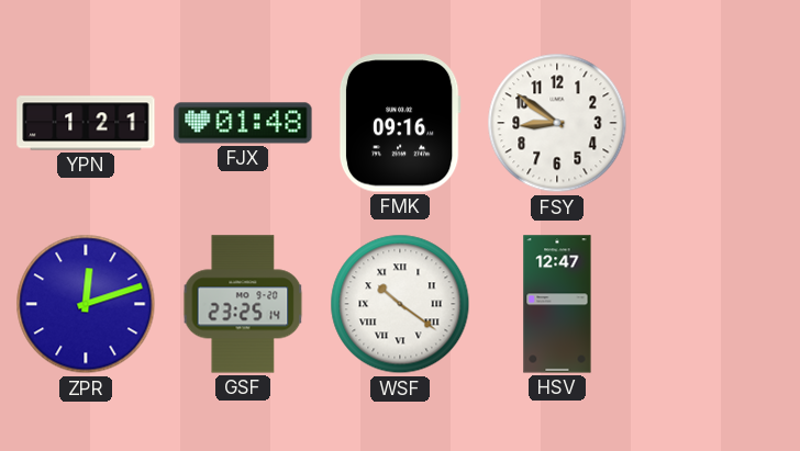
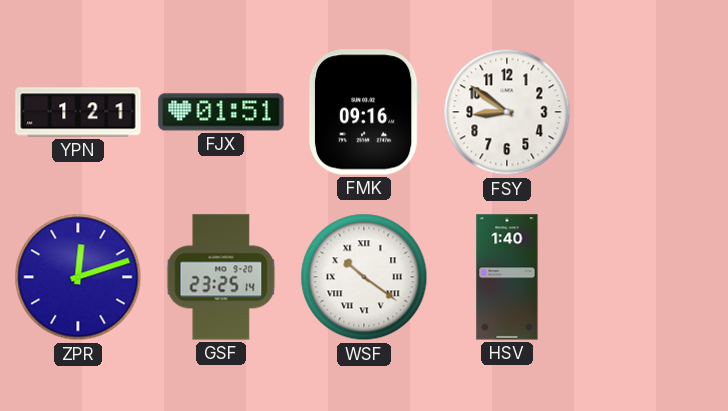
FJX: 01:48 -> 01:51 (221, 112)
HSV: 12:47 -> 1:40 (507, 277)
